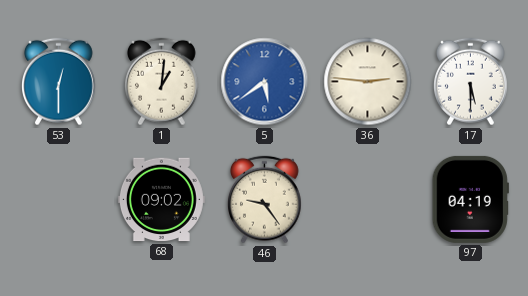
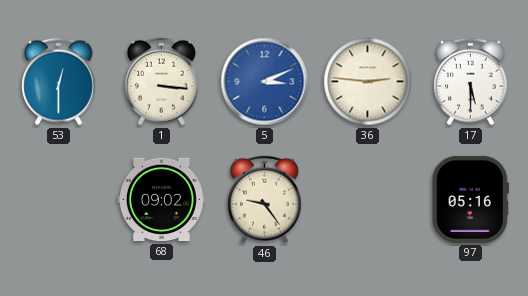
1: 1:01 -> 3:16 (162, 82)
5: 5:39 -> 3:11 (265, 82)
97: 04:19 -> 05:16 (470, 199)
